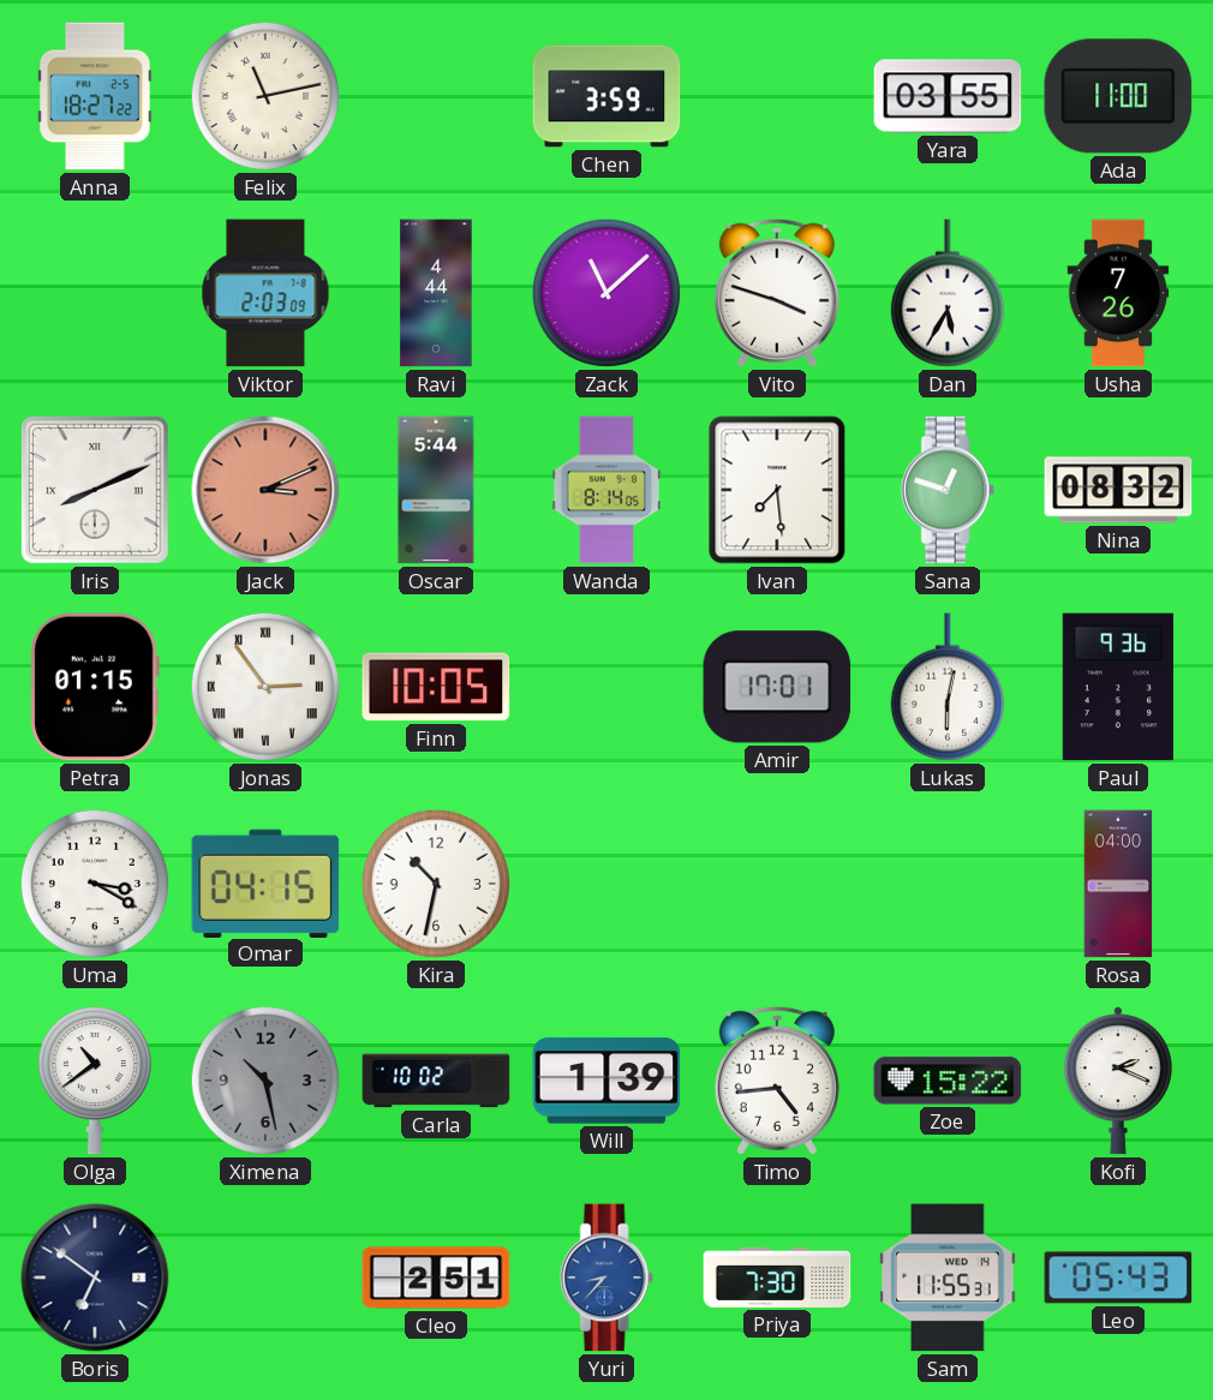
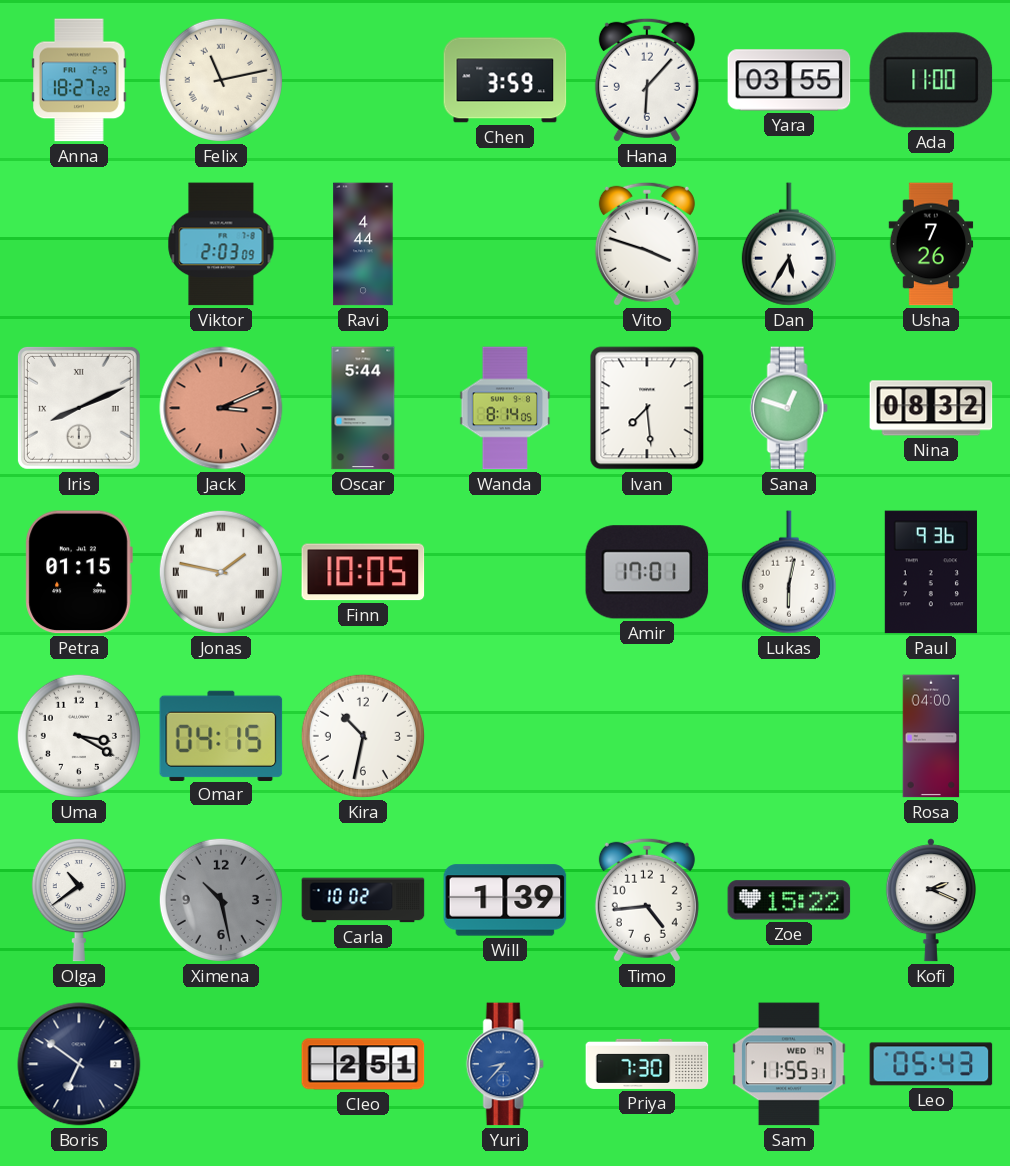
Hana: none -> 6:07 (647, 80)
Zack: 11:08 -> none (606, 293)
Jonas: 2:54 -> 1:47 (221, 572)
